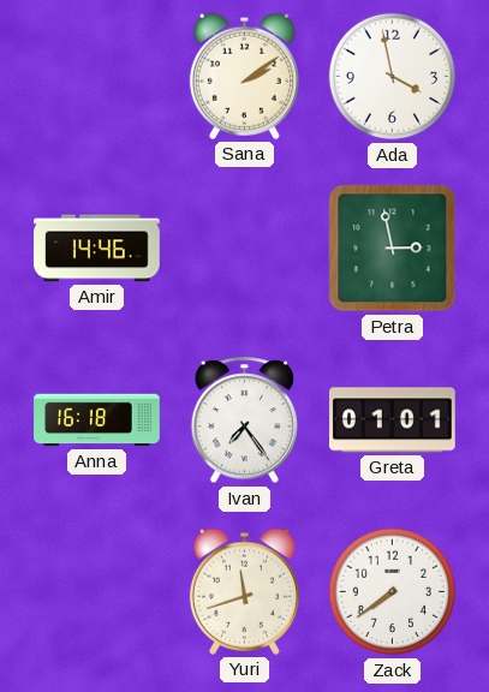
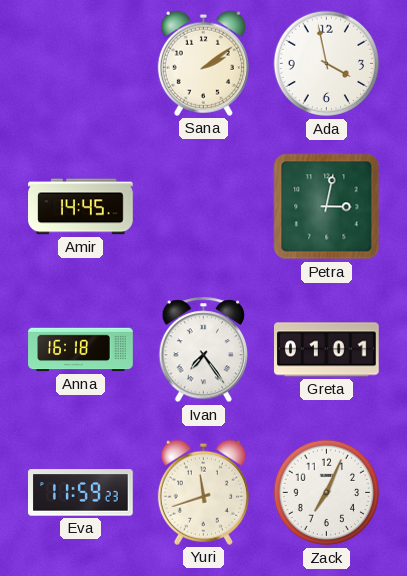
Amir: 14:46 -> 14:45 (81, 207)
Petra: 2:58 -> 3:02 (327, 207)
Eva: none -> 11:59 (81, 493)
Zack: 7:39 -> 7:04 (327, 493)
